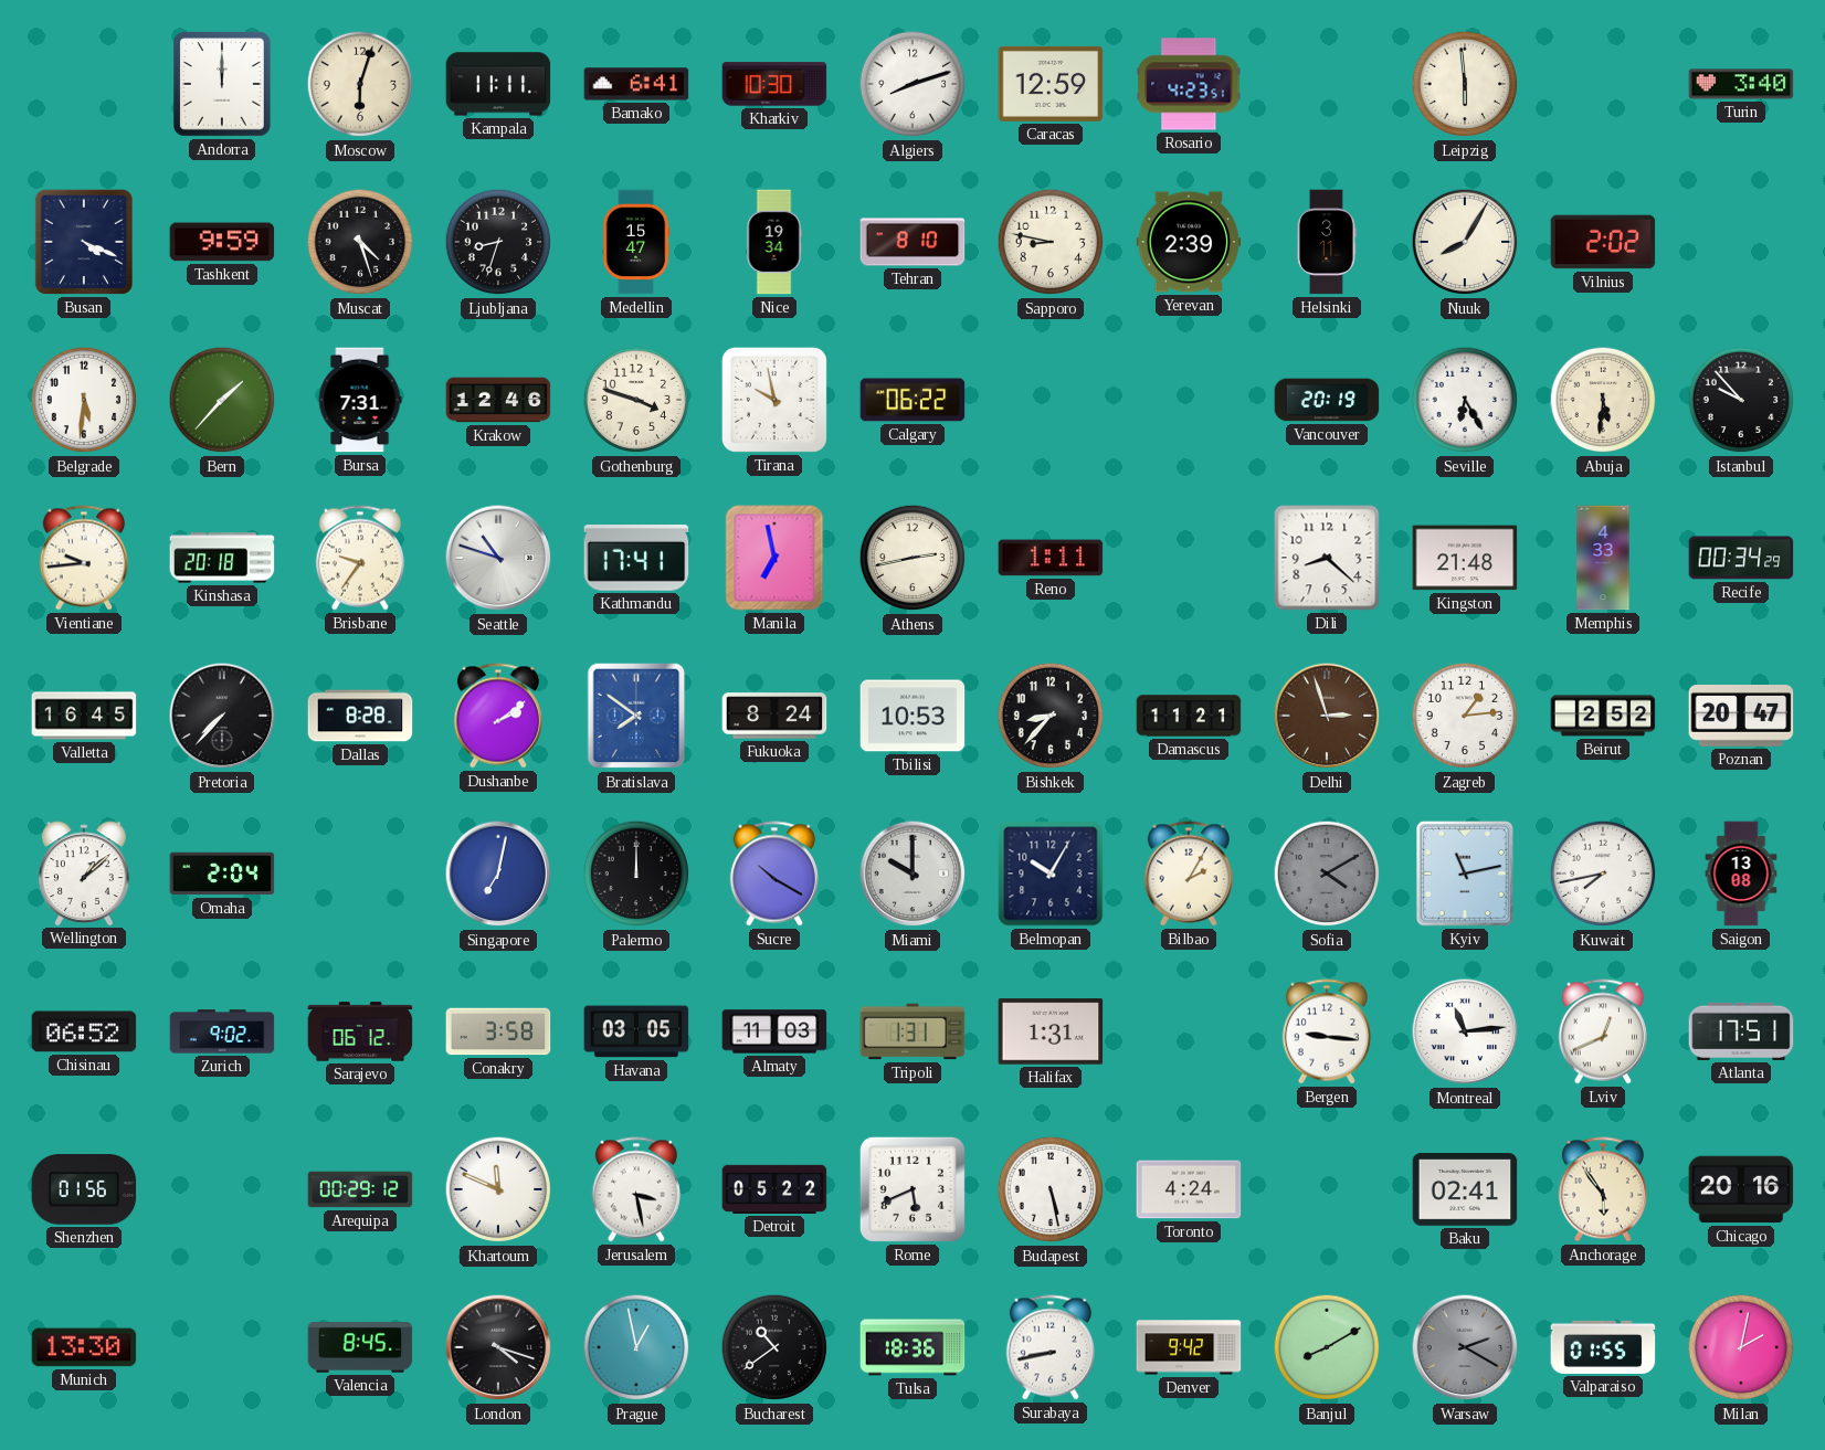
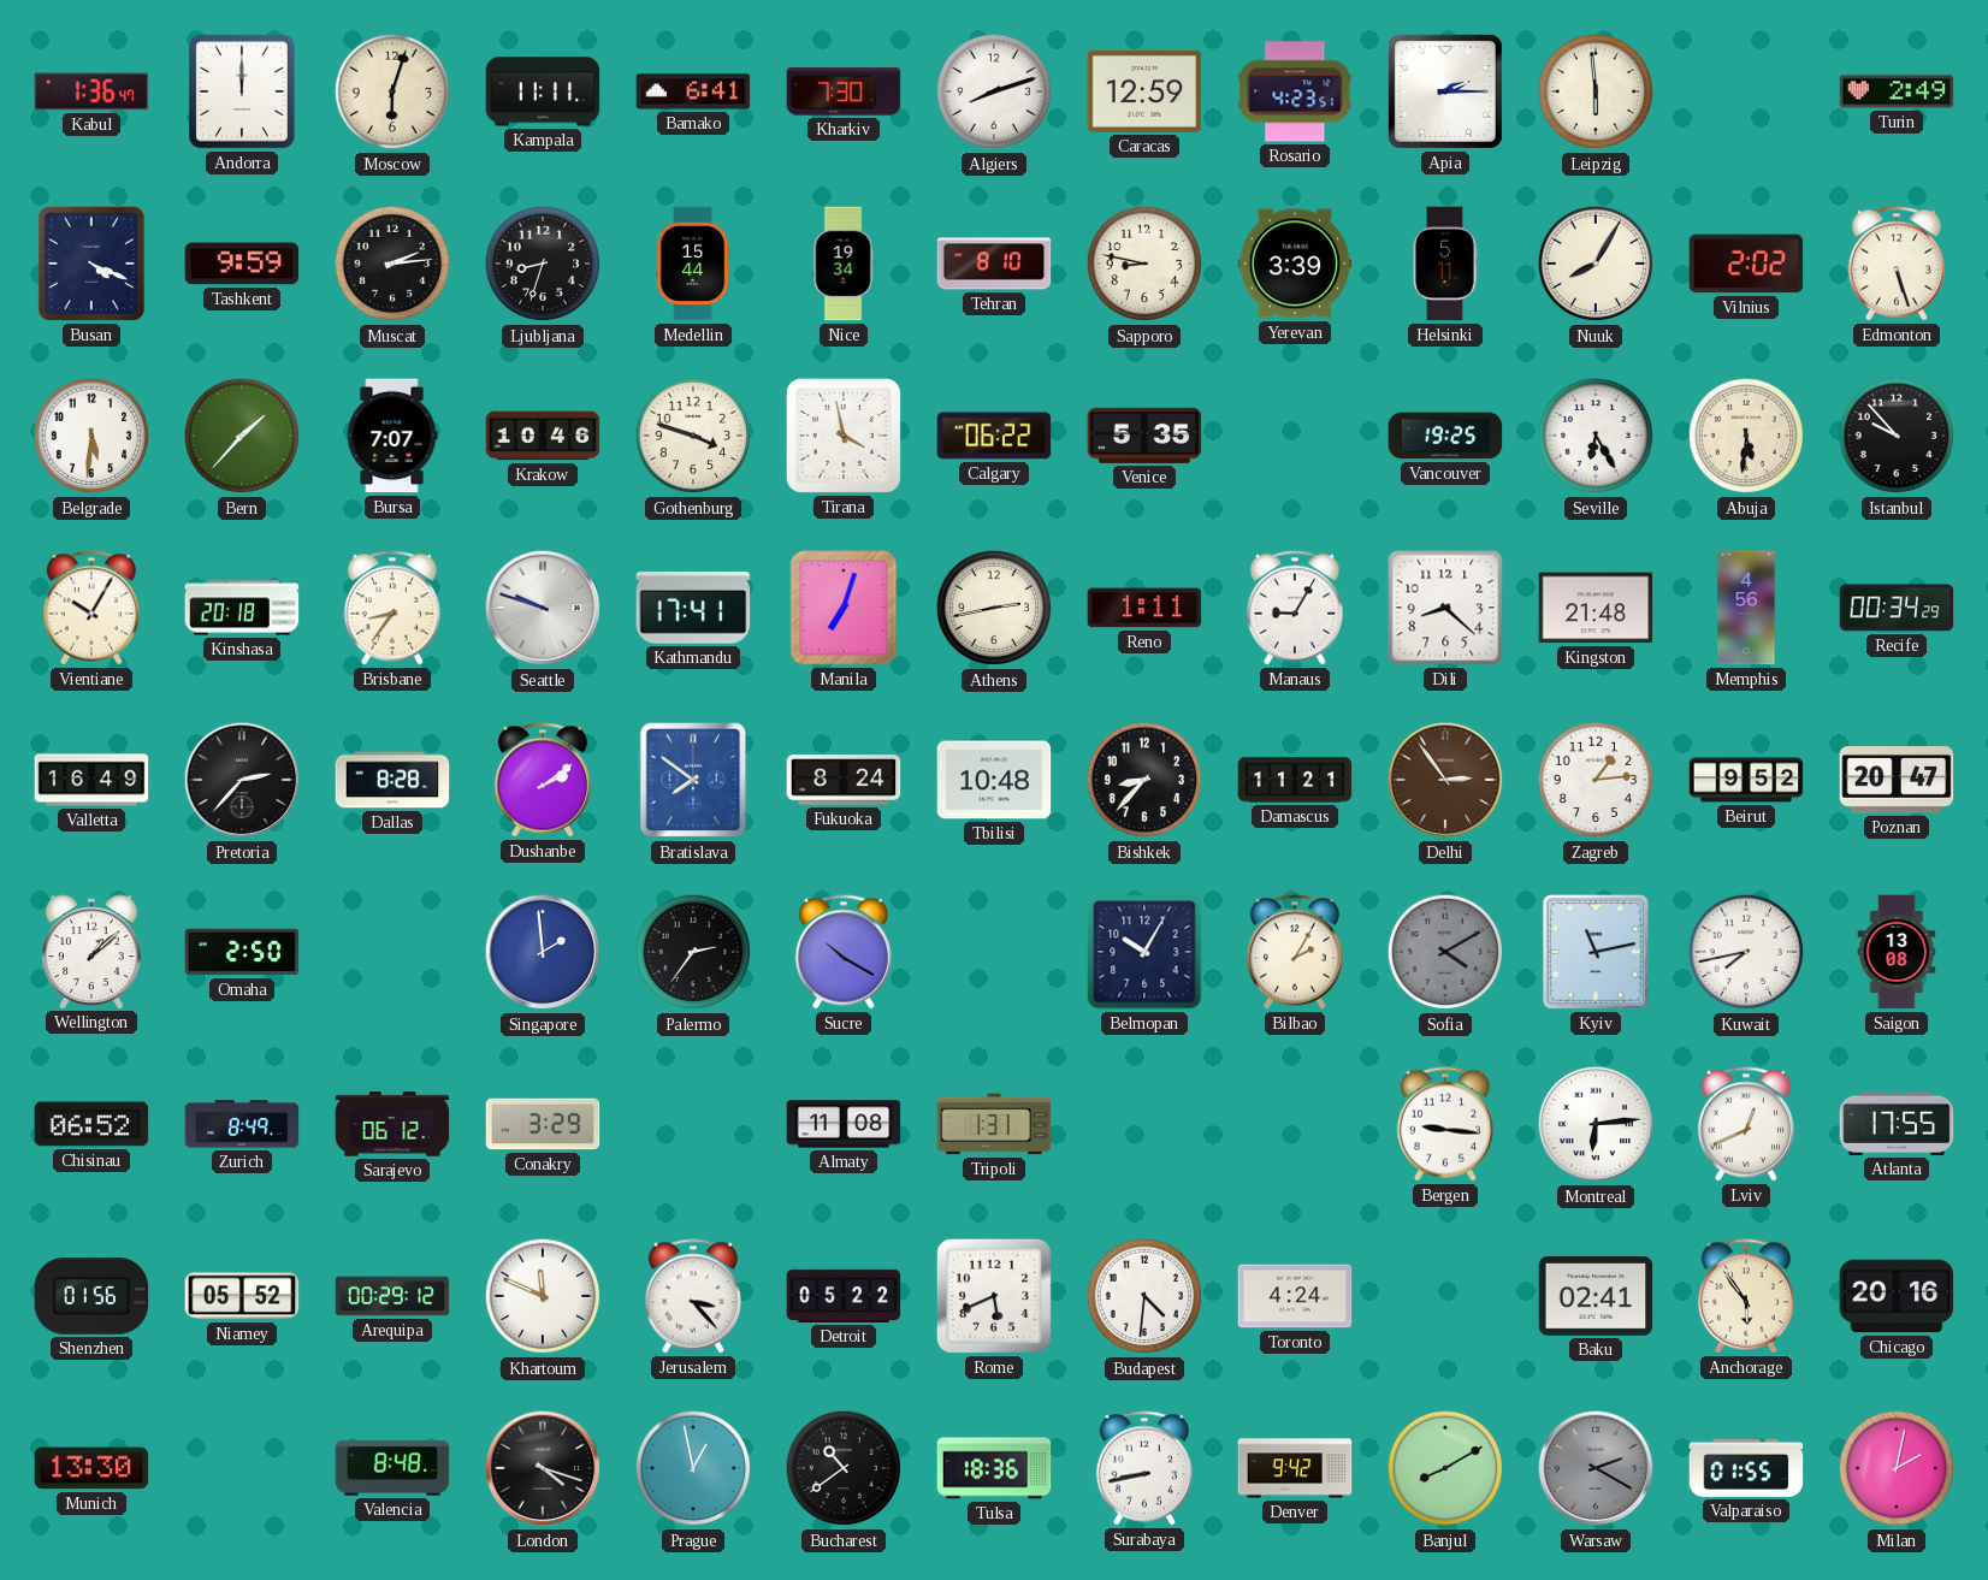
Kabul: none -> 1:36 (91, 91)
Kharkiv: 10:30 -> 7:30 (844, 91)
Apia: none -> 2:15 (1445, 91)
Turin: 3:40 -> 2:49 (1897, 91)
Muscat: 4:27 -> 2:14 (392, 264)
Medellin: 15:47 -> 15:44 (693, 264)
Yerevan: 2:39 -> 3:39 (1295, 264)
Helsinki: 3:11 -> 5:11 (1445, 264)
Edmonton: none -> 5:27 (1897, 264)
Bursa: 7:31 -> 7:07 (392, 436)
Krakow: 12:46 -> 10:46 (543, 436)
Tirana: 9:58 -> 3:58 (844, 436)
Venice: none -> 5:35 (1144, 436)
Vancouver: 20:19 -> 19:25 (1445, 436)
Vientiane: 9:44 -> 10:05 (91, 608)
Brisbane: 9:36 -> 8:36 (392, 608)
Seattle: 10:48 -> 9:48 (543, 608)
Manila: 6:58 -> 7:03 (844, 608)
Manaus: none -> 9:05 (1295, 608)
Memphis: 4:33 -> 4:56 (1746, 608)
Valletta: 16:45 -> 16:49 (91, 780)
Pretoria: 7:37 -> 2:37 (242, 780)
Tbilisi: 10:53 -> 10:48 (994, 780)
Delhi: 2:57 -> 2:54 (1445, 780)
Beirut: 2:52 -> 9:52 (1746, 780)
Omaha: 2:04 -> 2:50 (242, 952)
Singapore: 7:02 -> 1:59 (543, 952)
Palermo: 12:00 -> 2:36 (693, 952)
Miami: 10:00 -> none (912, 874)
Zurich: 9:02 -> 8:49 (242, 1124)
Conakry: 3:58 -> 3:29 (543, 1124)
Havana: 03:05 -> none (636, 1031)
Almaty: 11:03 -> 11:08 (844, 1124)
Halifax: 1:31 -> none (1051, 1031)
Montreal: 11:14 -> 6:14 (1596, 1124)
Atlanta: 17:51 -> 17:55 (1897, 1124)
Niamey: none -> 05:52 (242, 1296)
Jerusalem: 3:28 -> 3:23 (693, 1296)
Budapest: 5:28 -> 4:31 (1144, 1296)
Valencia: 8:45 -> 8:48 (392, 1468)
